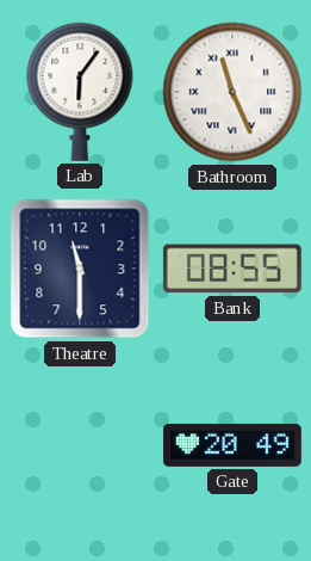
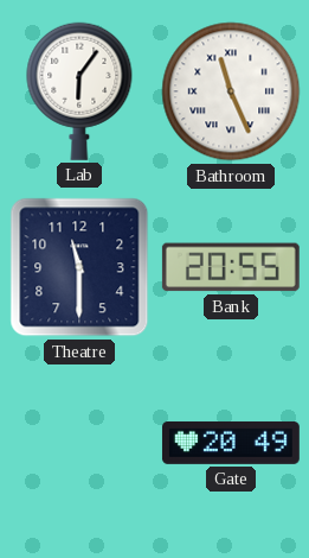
Bank: 08:55 -> 20:55 (231, 267)
